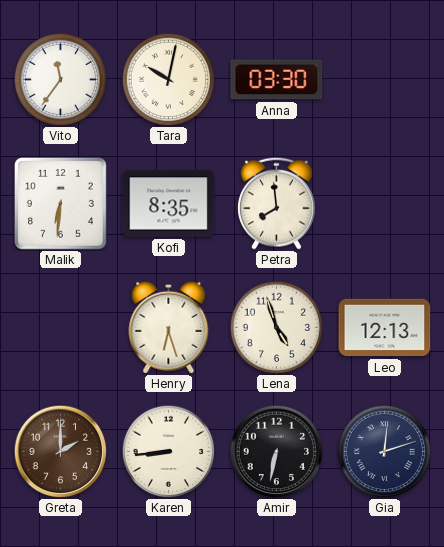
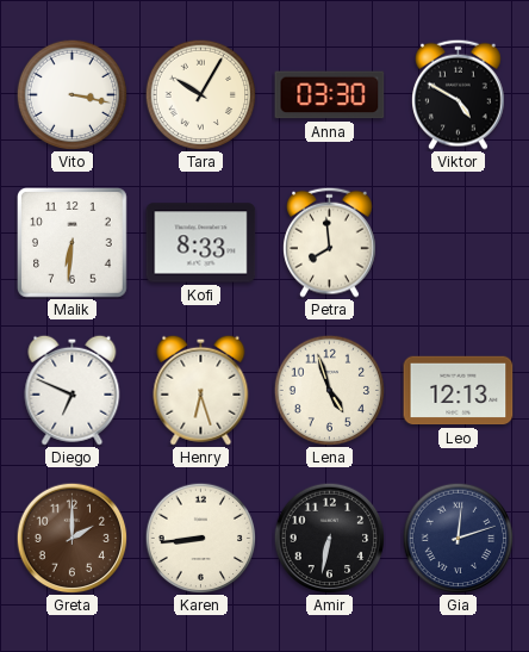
Vito: 11:36 -> 3:17 (71, 94)
Tara: 10:02 -> 10:05 (200, 94)
Viktor: none -> 4:50 (459, 94)
Kofi: 8:35 -> 8:33 (201, 243)
Diego: none -> 6:49 (73, 390)
